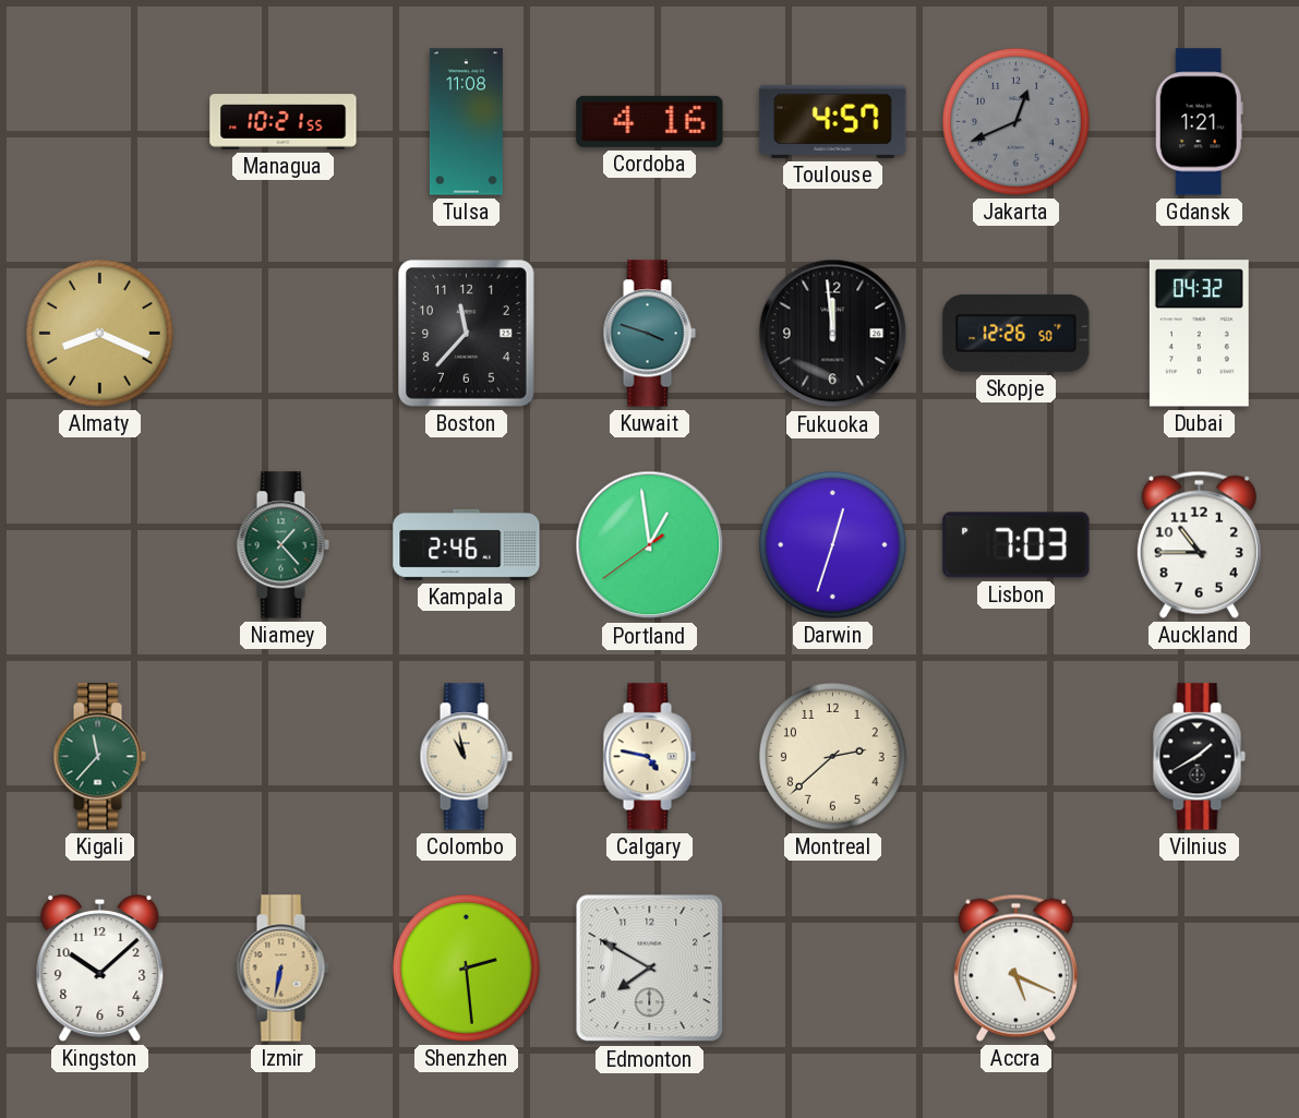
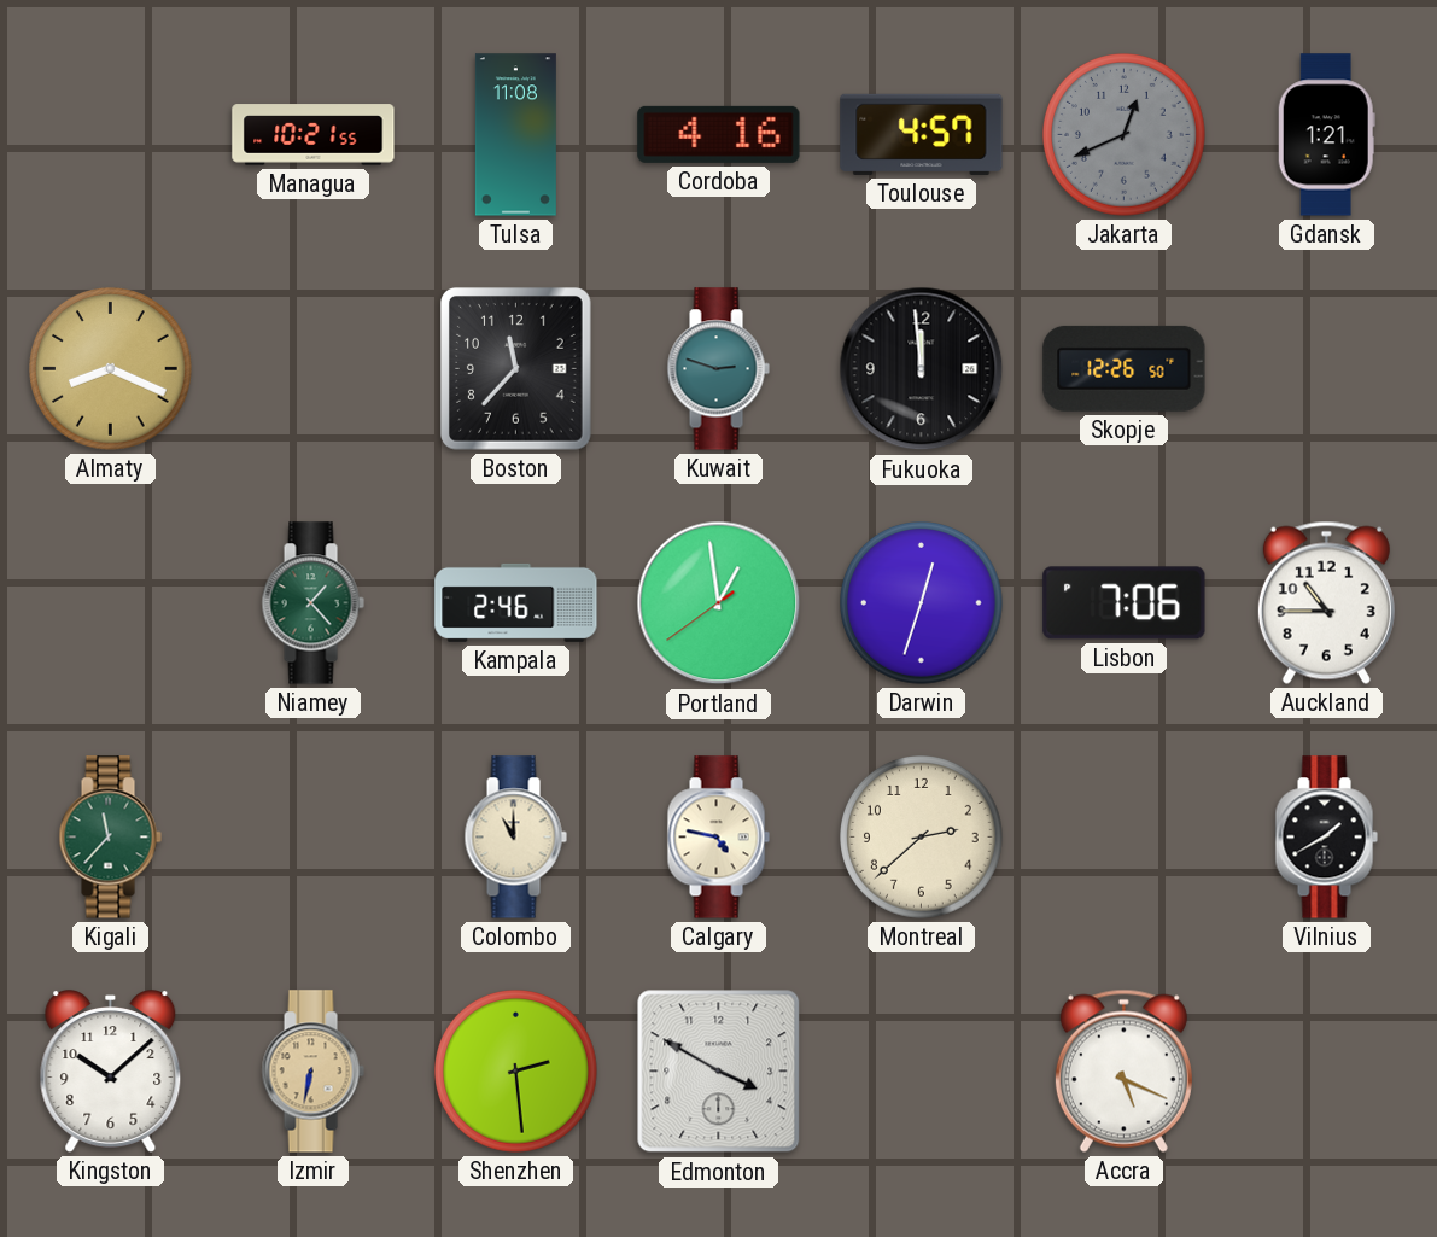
Kuwait: 3:48 -> 2:48 (718, 369)
Dubai: 04:32 -> none (1199, 334)
Lisbon: 7:03 -> 7:06 (1125, 603)
Colombo: 10:58 -> 11:00 (515, 838)
Edmonton: 7:50 -> 3:50 (719, 1072)
